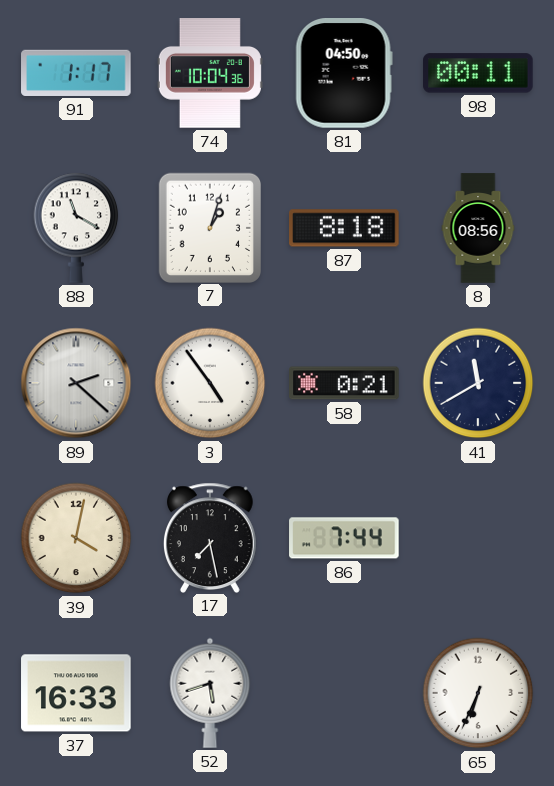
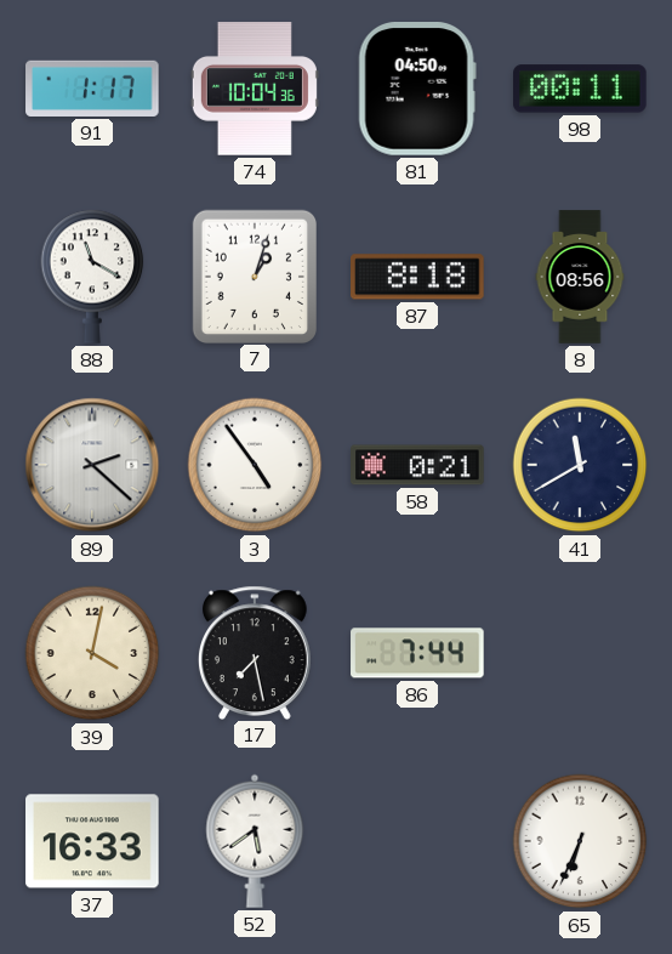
52: 5:42 -> 5:39 (255, 841)
